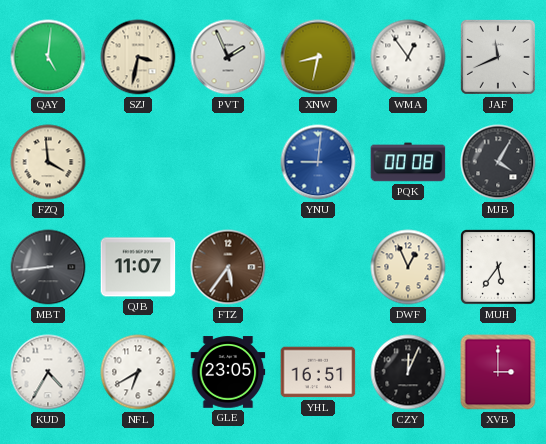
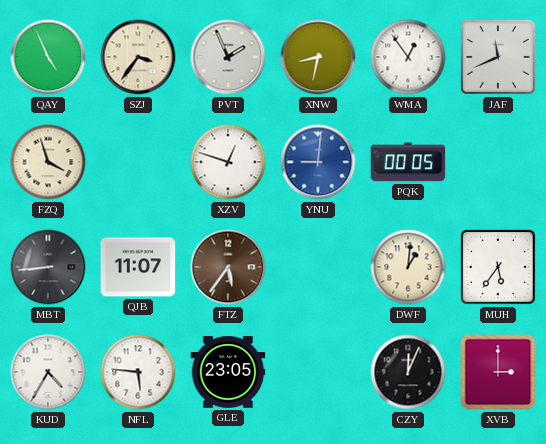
QAY: 5:01 -> 4:56 (48, 57)
SZJ: 3:32 -> 3:36 (138, 57)
FZQ: 3:59 -> 3:57 (48, 162)
XZV: none -> 12:48 (228, 162)
PQK: 00:08 -> 00:05 (408, 162)
MJB: 4:05 -> none (498, 162)
DWF: 12:56 -> 1:01 (408, 267)
NFL: 6:40 -> 5:46 (138, 372)
YHL: 16:51 -> none (318, 372)
